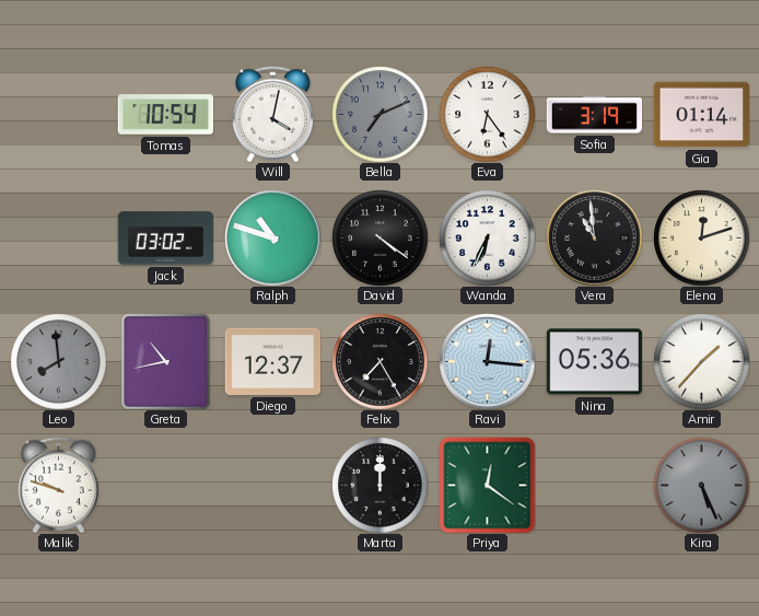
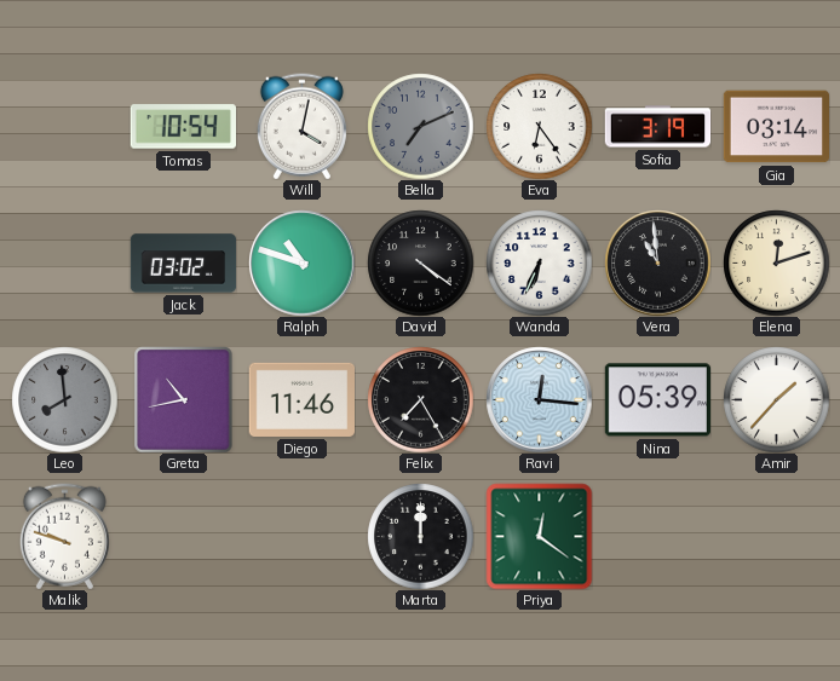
Gia: 01:14 -> 03:14 (776, 127)
Diego: 12:37 -> 11:46 (301, 399)
Nina: 05:36 -> 05:39 (657, 400)
Kira: 5:26 -> none (701, 485)
